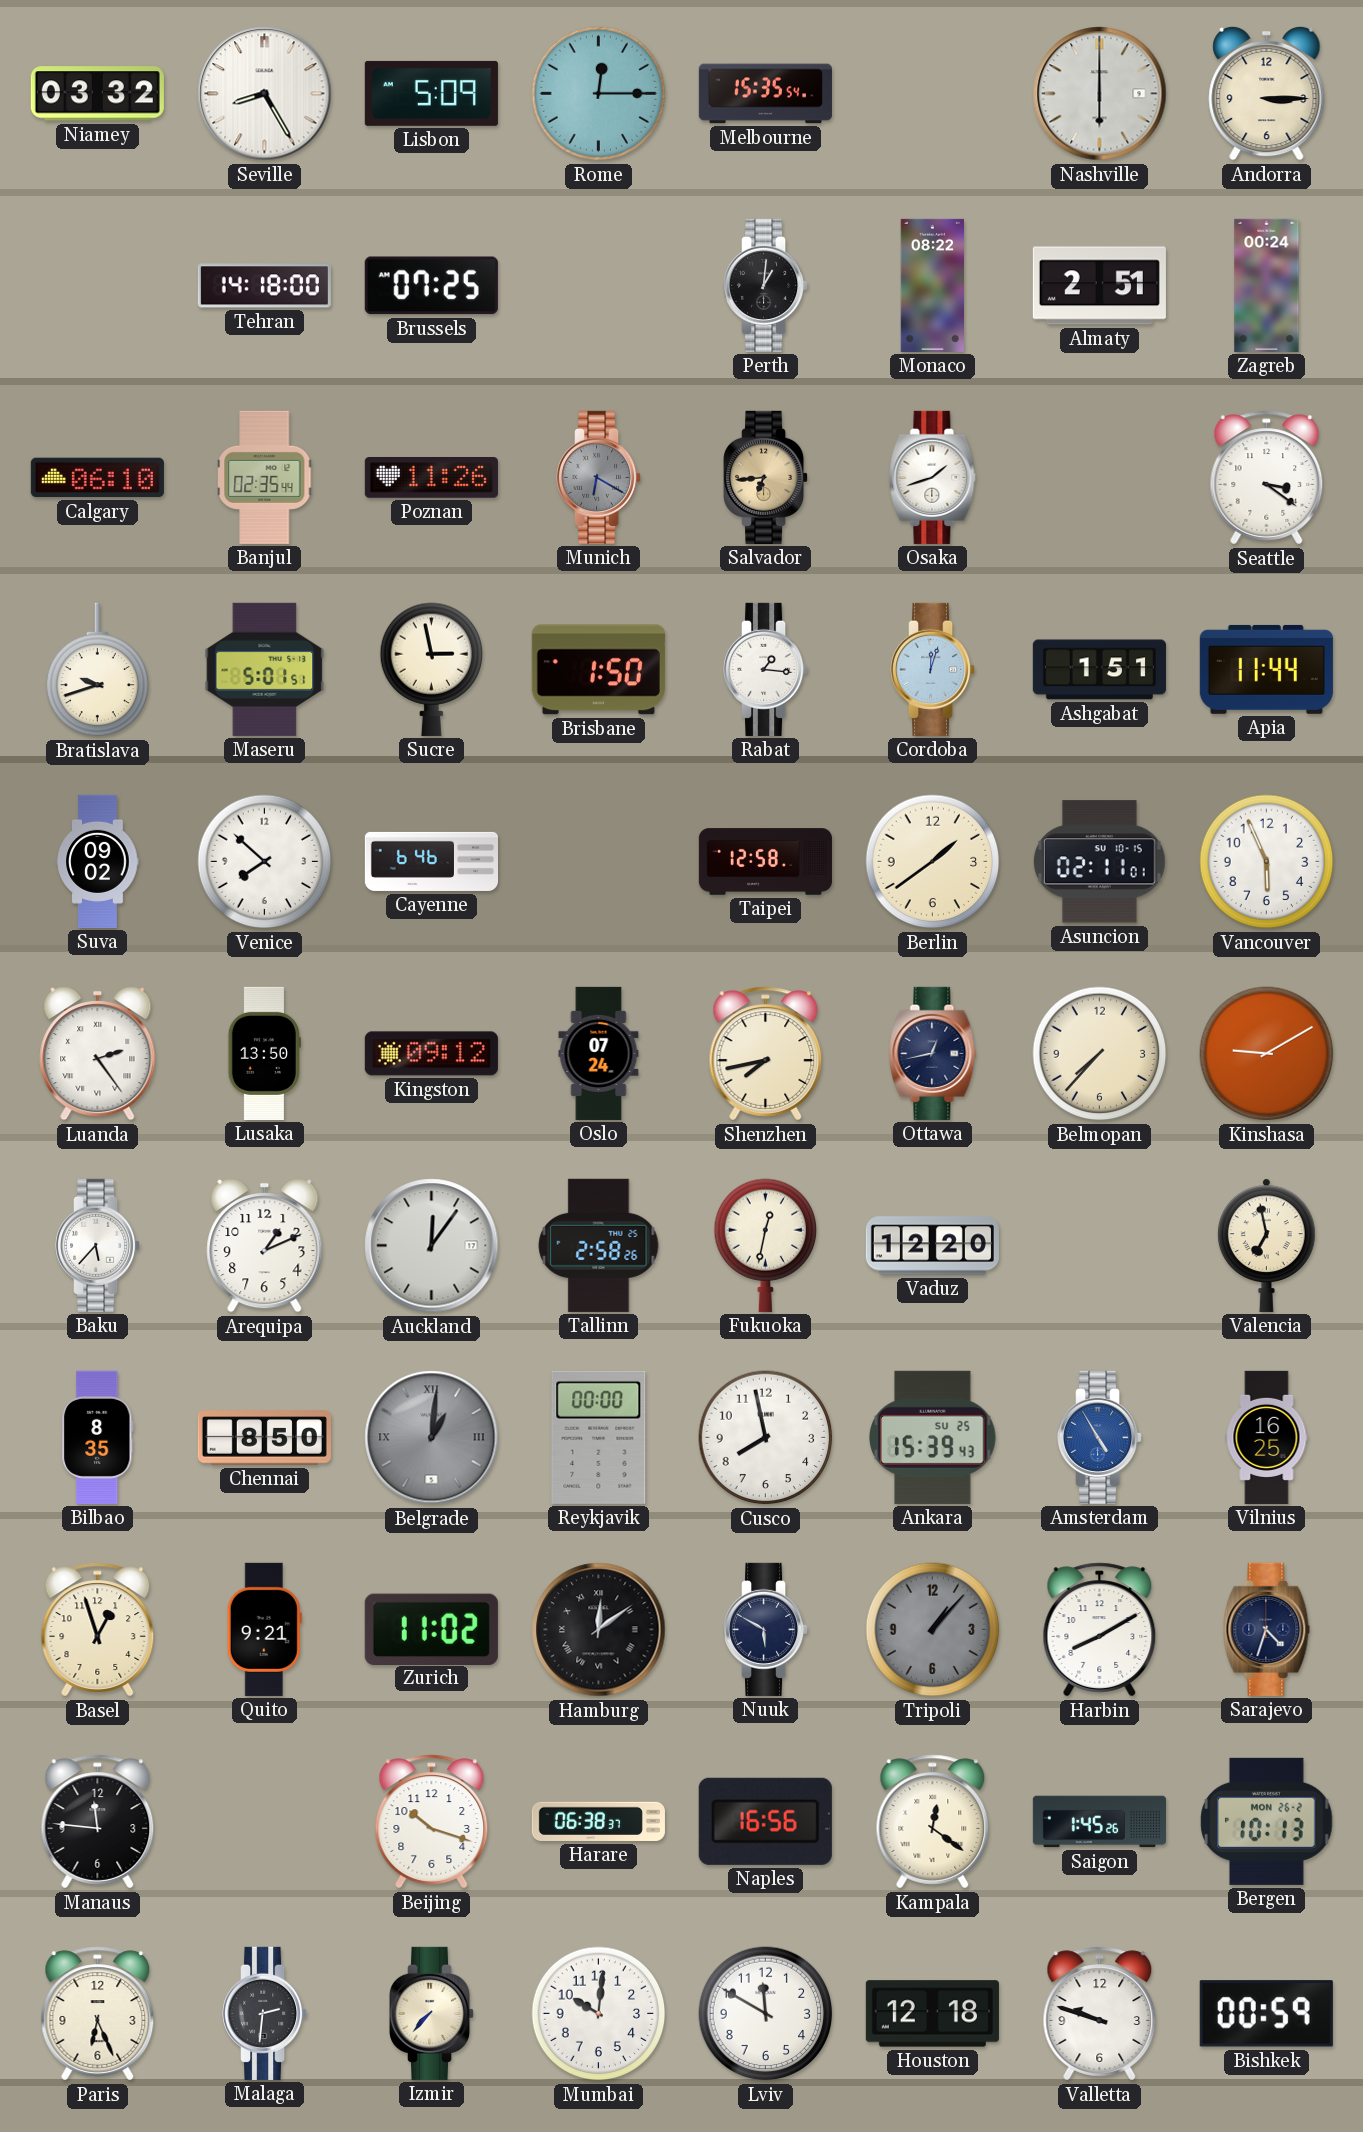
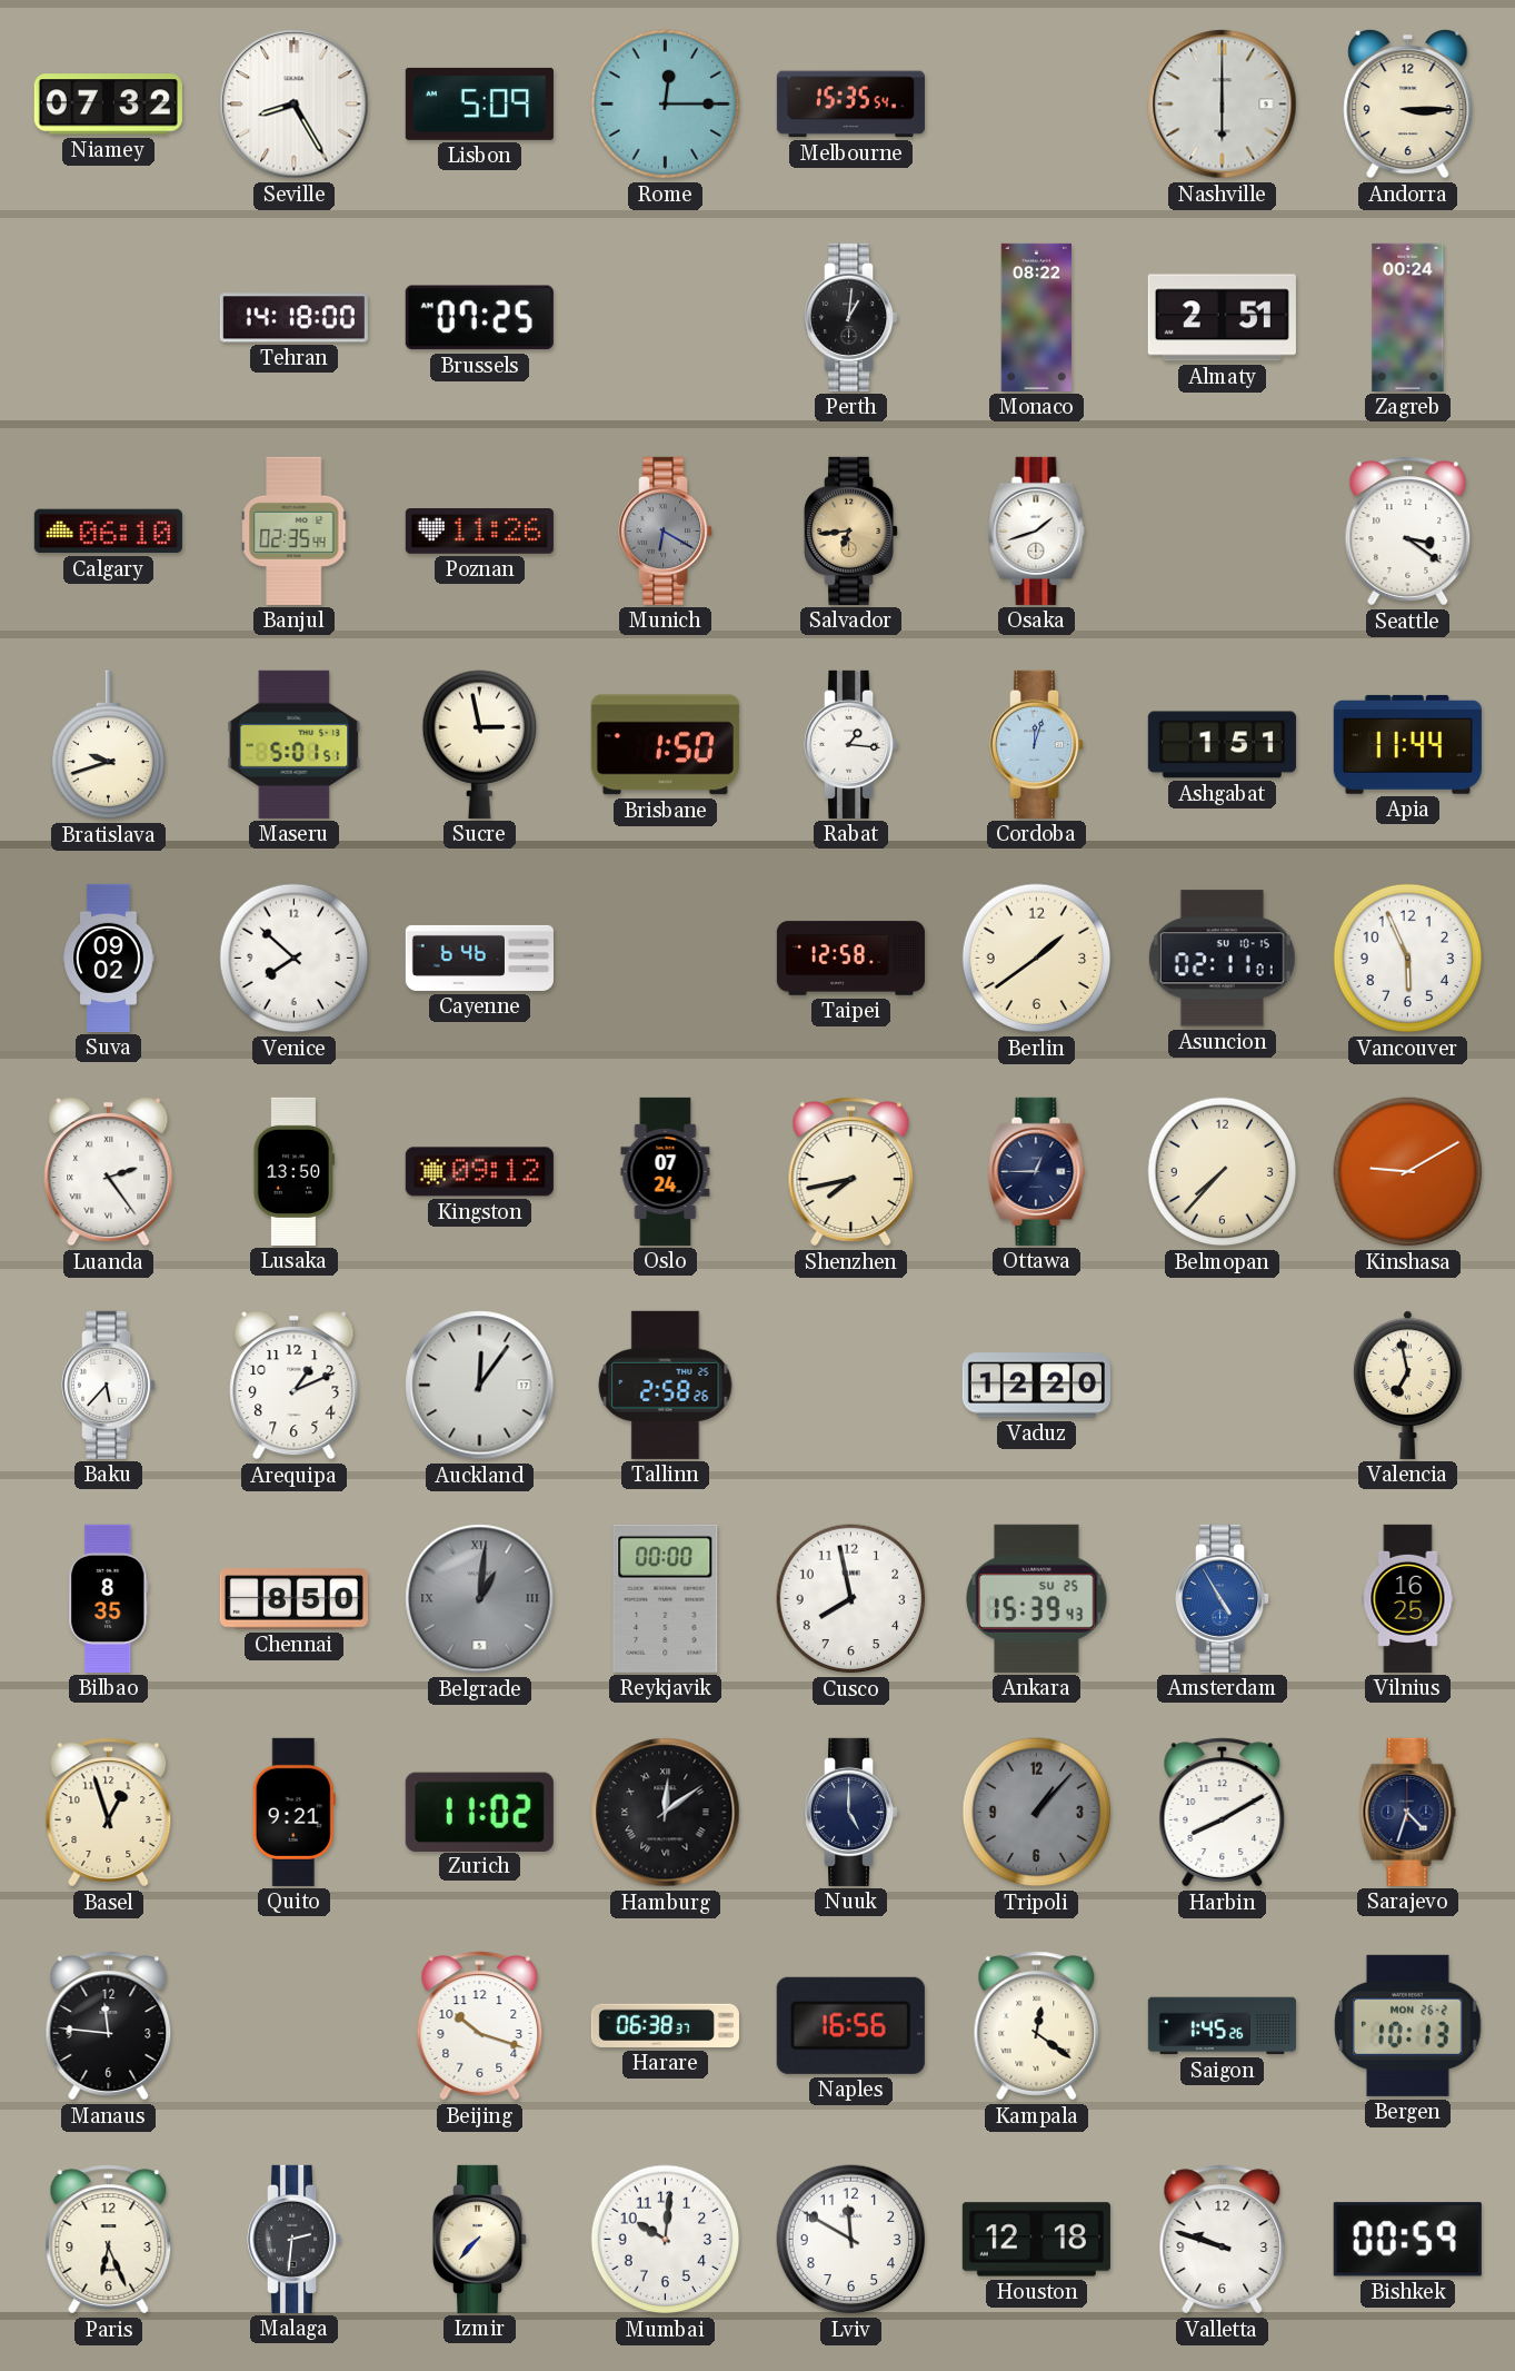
Niamey: 03:32 -> 07:32 (108, 105)
Ottawa: 12:43 -> 12:45 (1037, 1171)
Fukuoka: 12:32 -> none (766, 1245)
Nuuk: 5:50 -> 5:00 (853, 1812)
